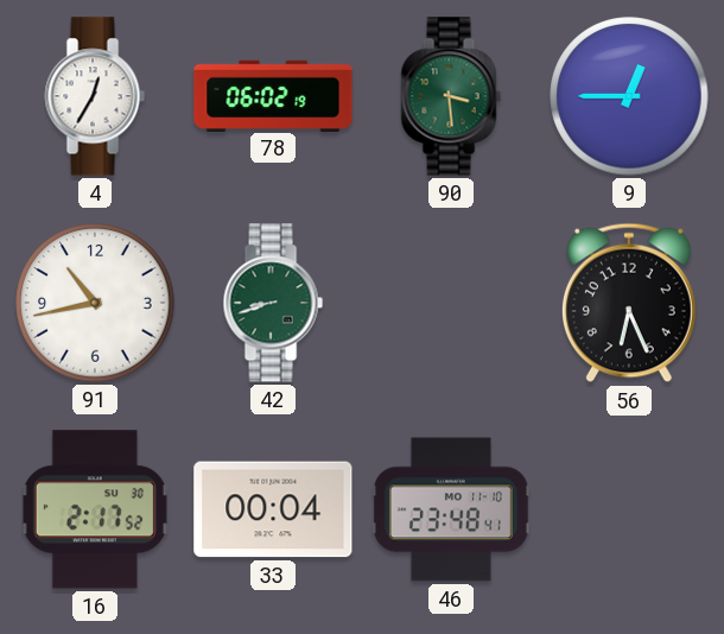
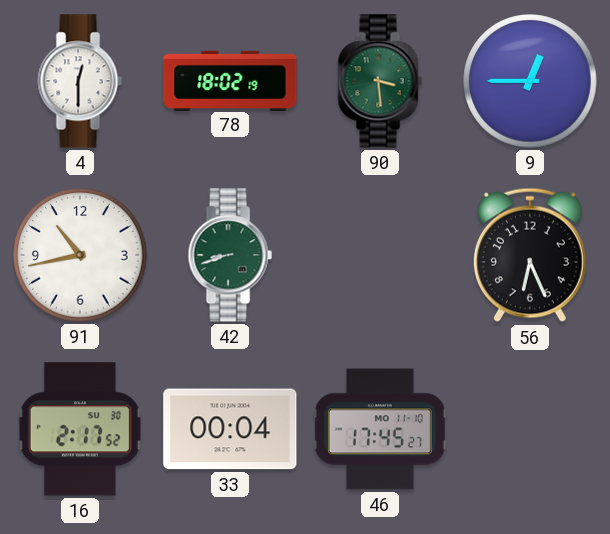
4: 12:35 -> 12:30 (80, 81)
78: 06:02 -> 18:02 (230, 80)
46: 23:48 -> 17:45 (380, 429)
